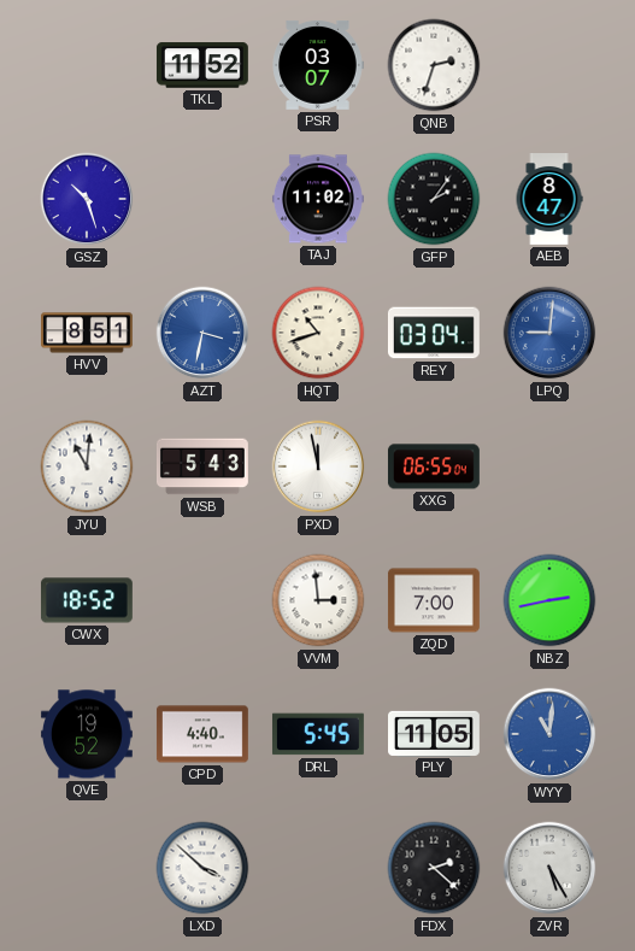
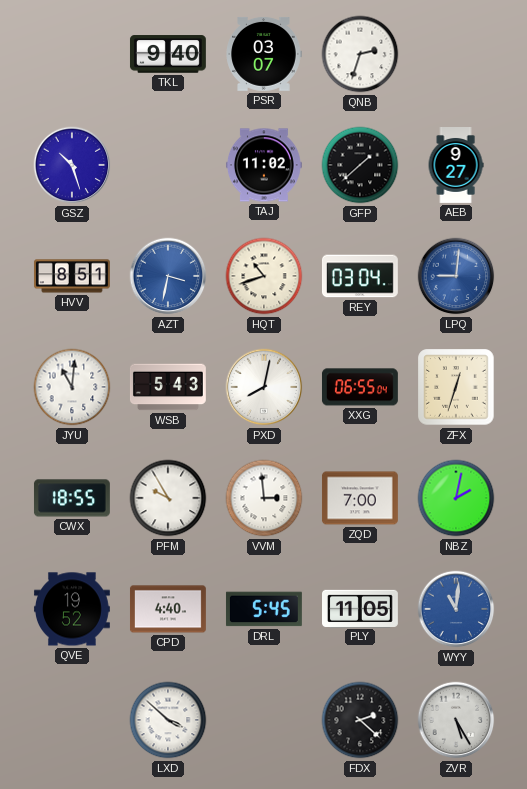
TKL: 11:52 -> 9:40 (168, 54)
GFP: 2:06 -> 1:38 (360, 165)
AEB: 8:47 -> 9:27 (456, 166)
PXD: 11:58 -> 8:02 (264, 387)
ZFX: none -> 12:33 (456, 387)
CWX: 18:52 -> 18:55 (72, 498)
PFM: none -> 9:55 (168, 498)
NBZ: 2:43 -> 2:02 (456, 498)
